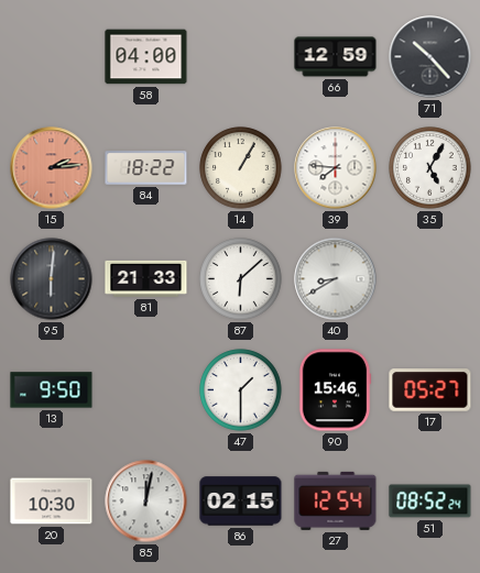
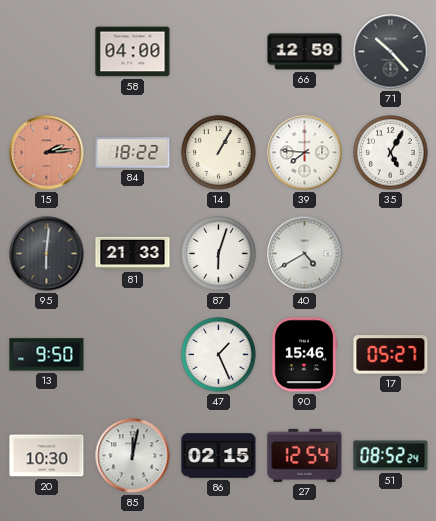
87: 6:08 -> 6:03 (219, 254)
40: 8:40 -> 4:40 (305, 254)
47: 1:30 -> 1:26 (219, 355)
